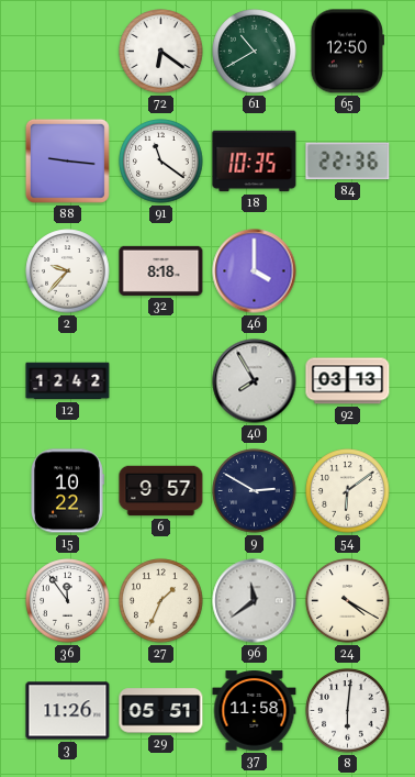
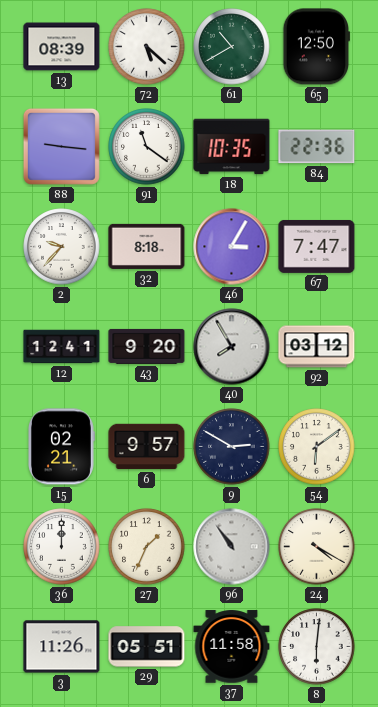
13: none -> 08:39 (62, 47)
72: 6:21 -> 5:22 (147, 47)
46: 4:00 -> 3:05 (232, 247)
67: none -> 7:47 (317, 246)
12: 12:42 -> 12:41 (62, 347)
43: none -> 9:20 (147, 346)
92: 03:13 -> 03:12 (317, 347)
15: 10:22 -> 02:21 (62, 447)
36: 11:54 -> 12:00 (62, 547)
96: 11:39 -> 10:54 (232, 547)
